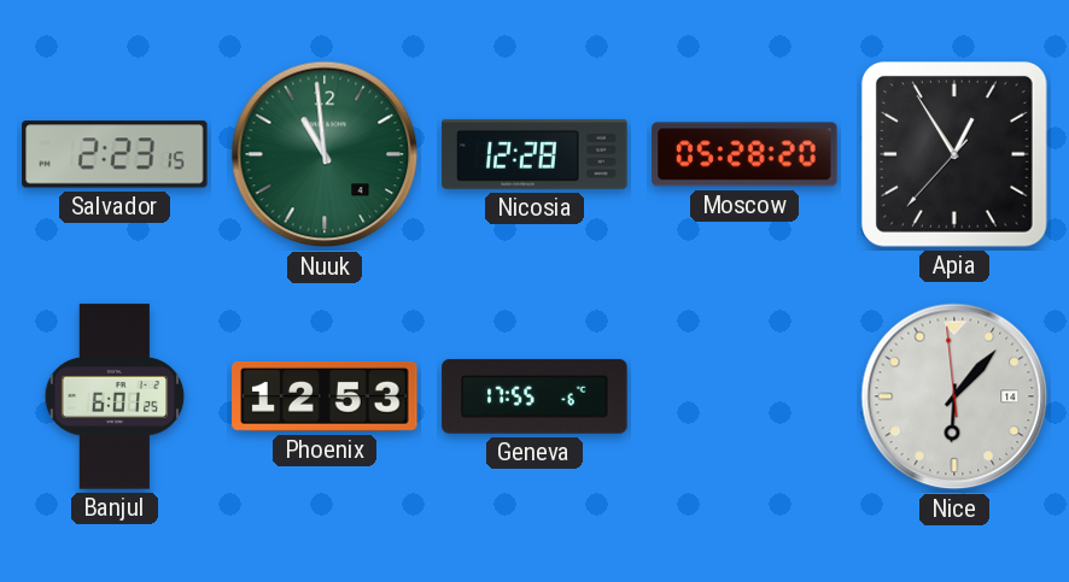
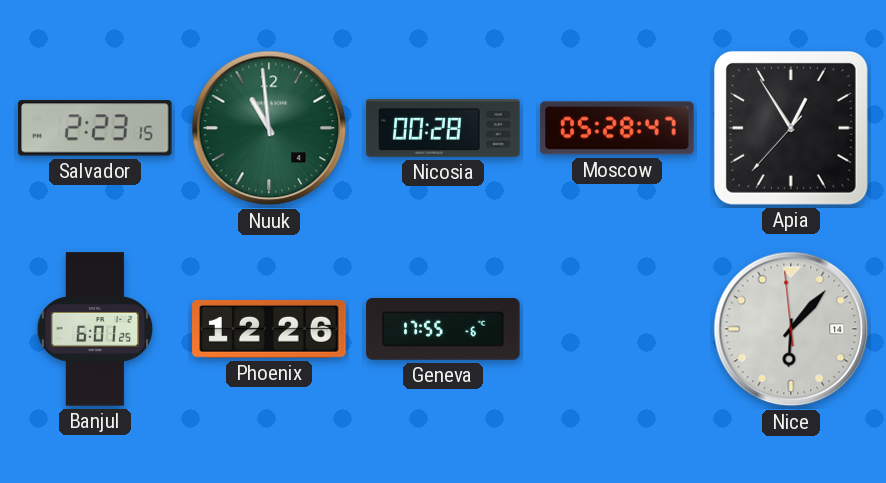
Nicosia: 12:28 -> 00:28 (443, 128)
Moscow: 05:28:20 -> 05:28:47 (617, 128)
Phoenix: 12:53 -> 12:26 (269, 329)
